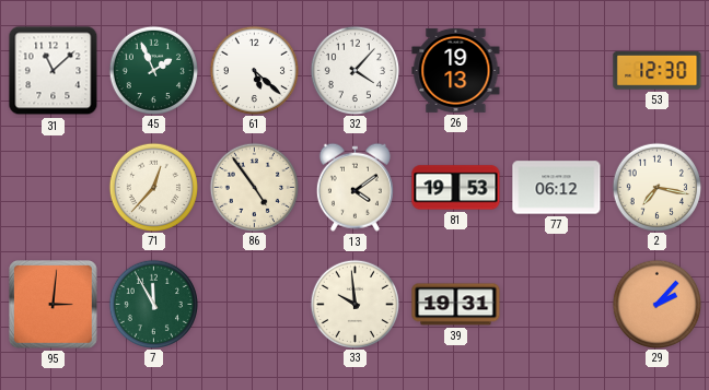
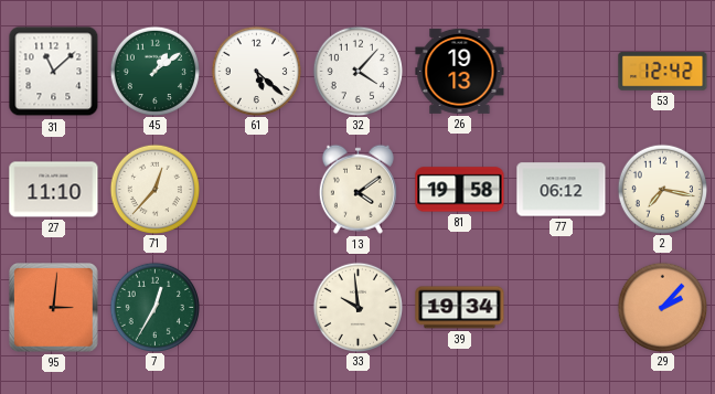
45: 1:56 -> 1:09 (154, 71)
53: 12:30 -> 12:42 (663, 71)
27: none -> 11:10 (54, 190)
86: 4:54 -> none (254, 187)
81: 19:53 -> 19:58 (460, 190)
7: 11:55 -> 12:35 (154, 307)
39: 19:31 -> 19:34 (460, 308)
